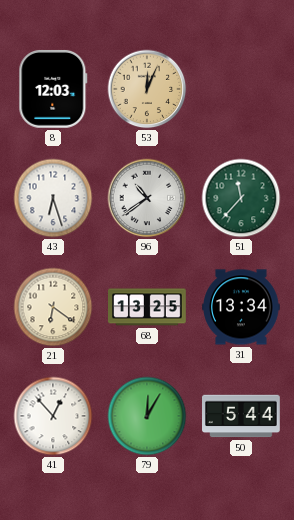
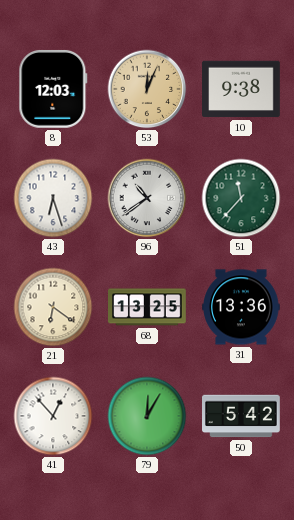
10: none -> 9:38 (242, 89)
31: 13:34 -> 13:36 (242, 307)
50: 5:44 -> 5:42 (242, 416)
